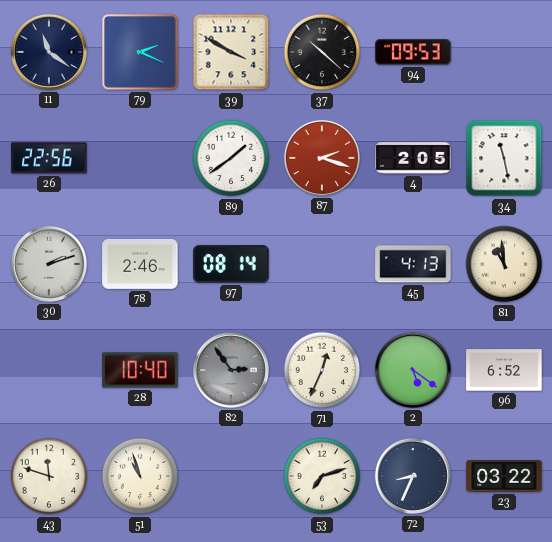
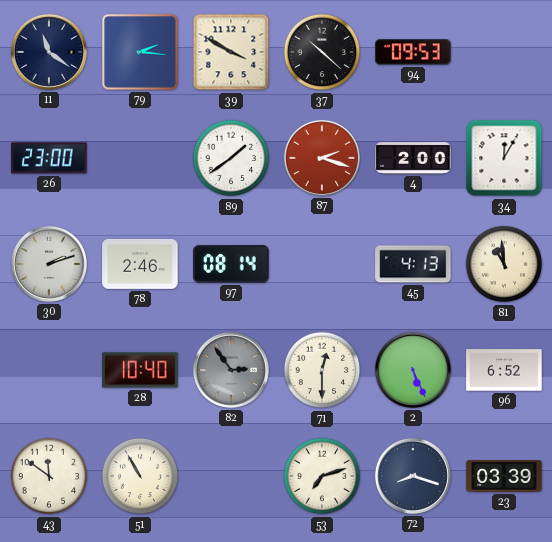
79: 2:19 -> 2:16 (140, 52)
26: 22:56 -> 23:00 (49, 158)
4: 2:05 -> 2:00 (413, 158)
34: 11:28 -> 12:05 (504, 158)
71: 12:34 -> 12:30 (322, 370)
2: 5:21 -> 5:26 (413, 370)
43: 11:48 -> 11:51 (49, 476)
51: 10:57 -> 10:55 (140, 476)
72: 8:34 -> 8:18 (413, 476)
23: 03:22 -> 03:39 (504, 476)
